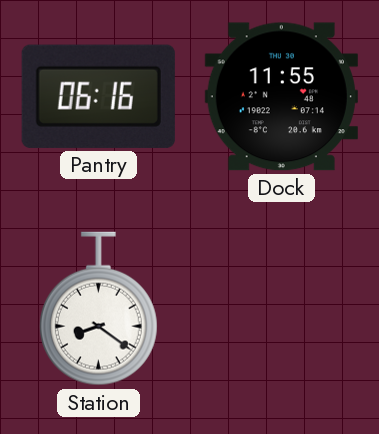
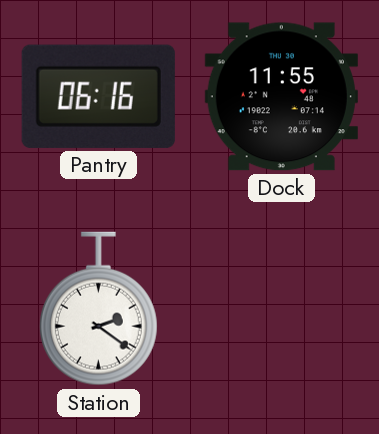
Station: 8:21 -> 2:21 (98, 309)
